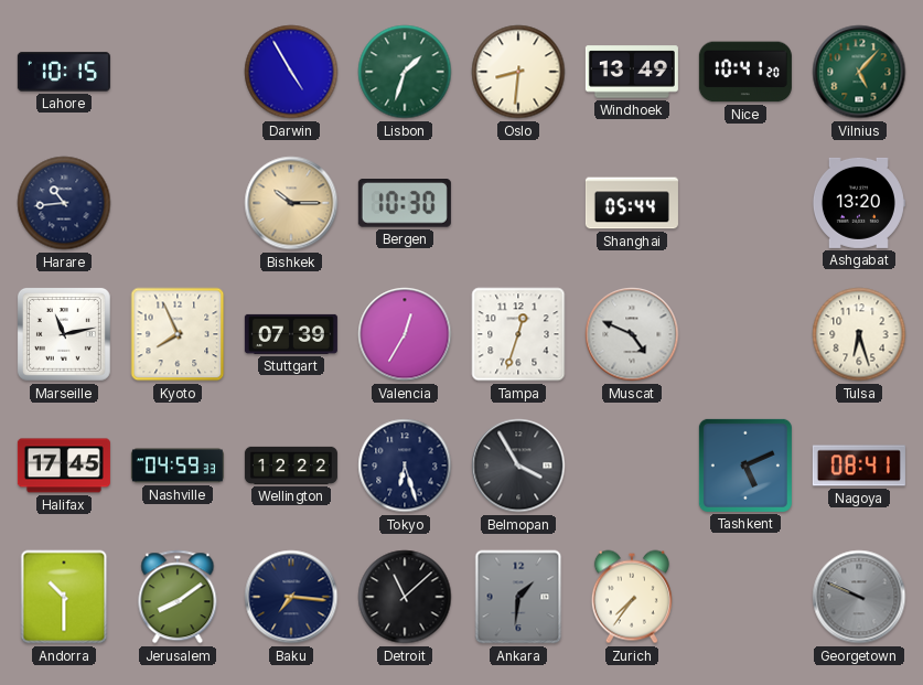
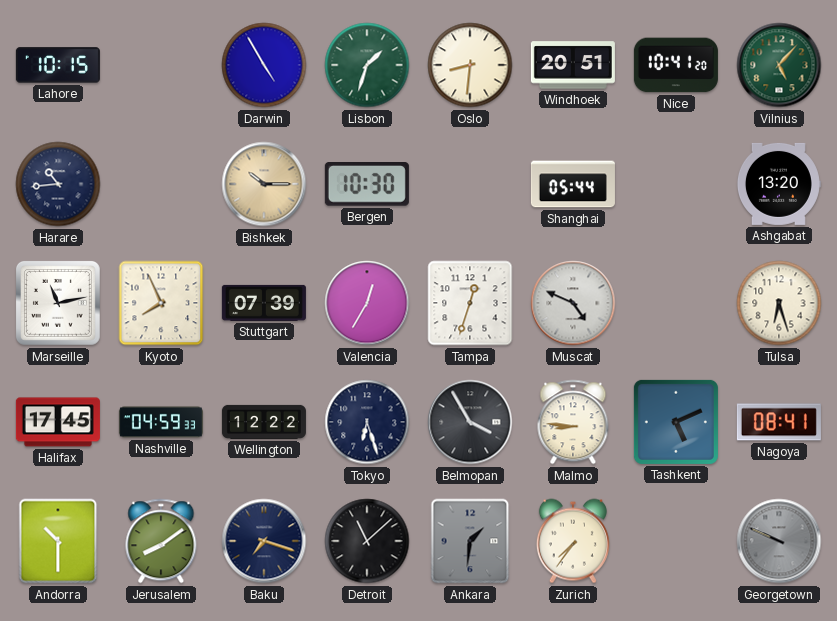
Windhoek: 13:49 -> 20:51 (573, 65)
Malmo: none -> 8:46 (573, 422)
Baku: 7:16 -> 7:18 (264, 541)
